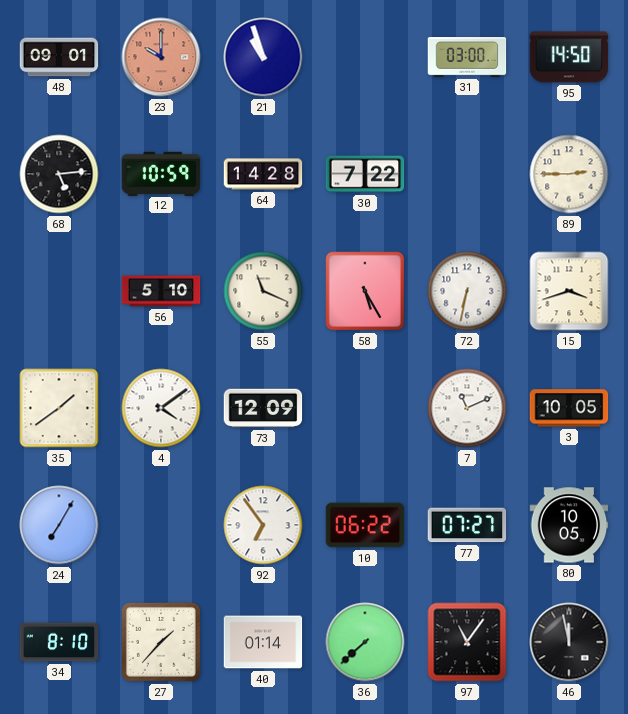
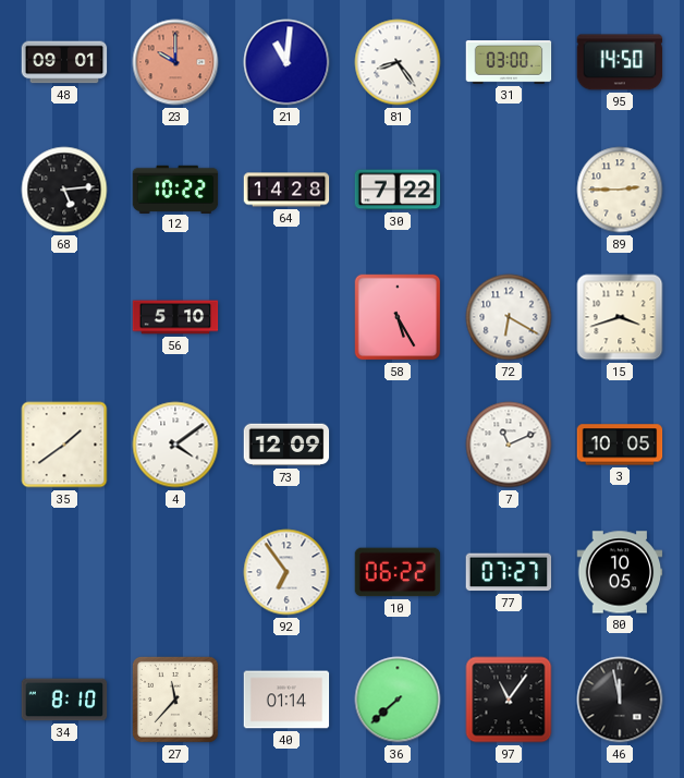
21: 10:57 -> 11:01 (286, 62)
81: none -> 8:24 (398, 62)
12: 10:59 -> 10:22 (175, 189)
55: 11:19 -> none (263, 291)
72: 6:32 -> 6:20 (509, 317)
24: 7:05 -> none (59, 525)
27: 1:37 -> 11:37 (175, 700)
